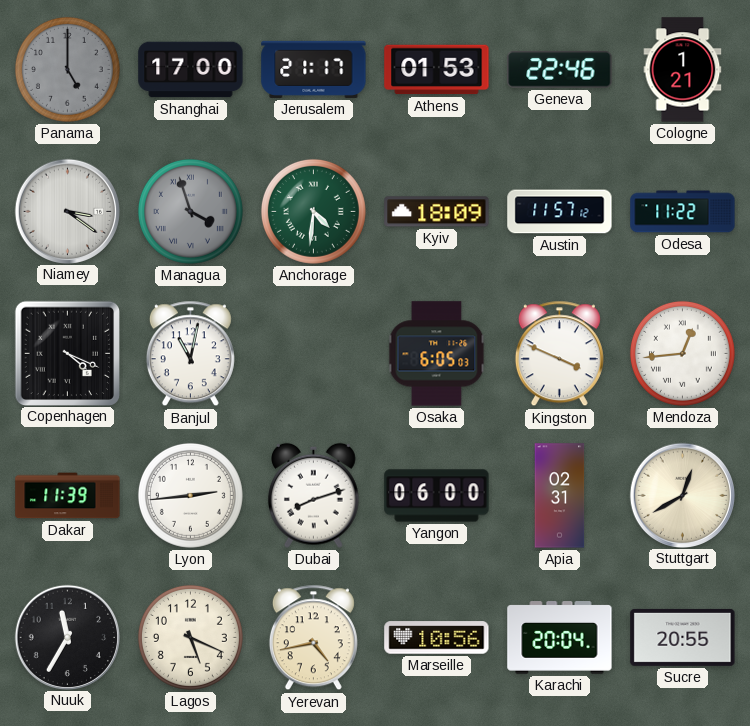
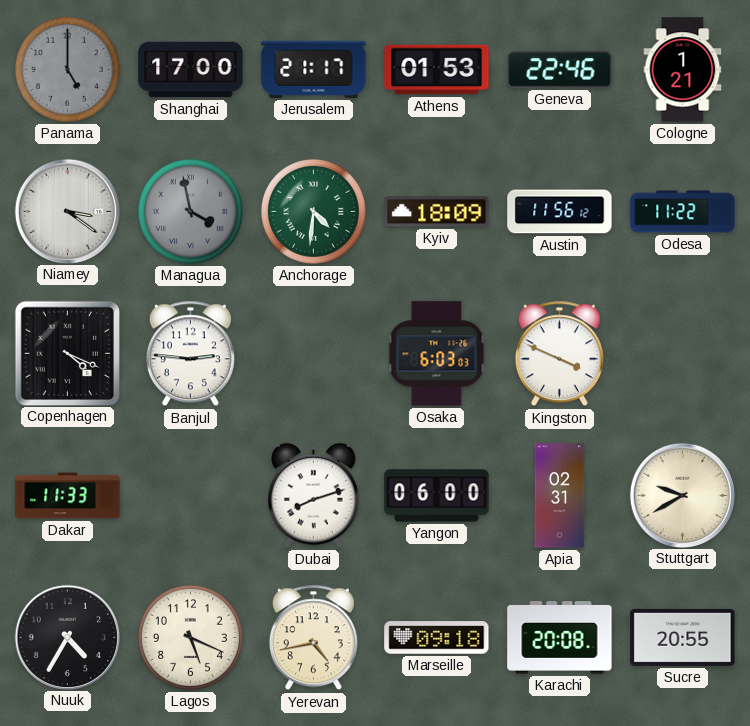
Managua: 3:57 -> 3:58 (190, 211)
Austin: 11:57 -> 11:56 (560, 212)
Banjul: 11:02 -> 2:46 (190, 354)
Osaka: 6:05 -> 6:03 (437, 354)
Mendoza: 12:44 -> none (682, 353)
Dakar: 11:39 -> 11:33 (68, 496)
Lyon: 2:44 -> none (190, 495)
Stuttgart: 12:40 -> 9:40 (682, 495)
Nuuk: 11:35 -> 4:35 (67, 637)
Marseille: 10:56 -> 09:18 (437, 638)
Karachi: 20:04 -> 20:08 (560, 638)
